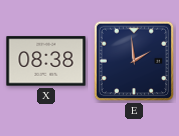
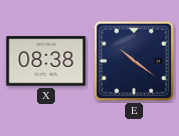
E: 1:59 -> 10:21 (134, 61)
